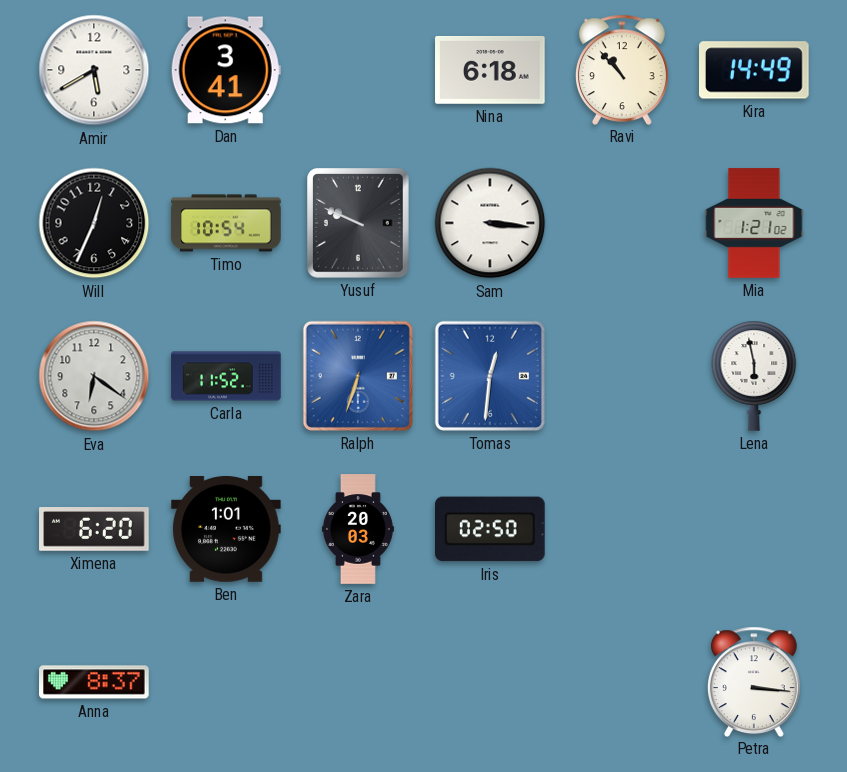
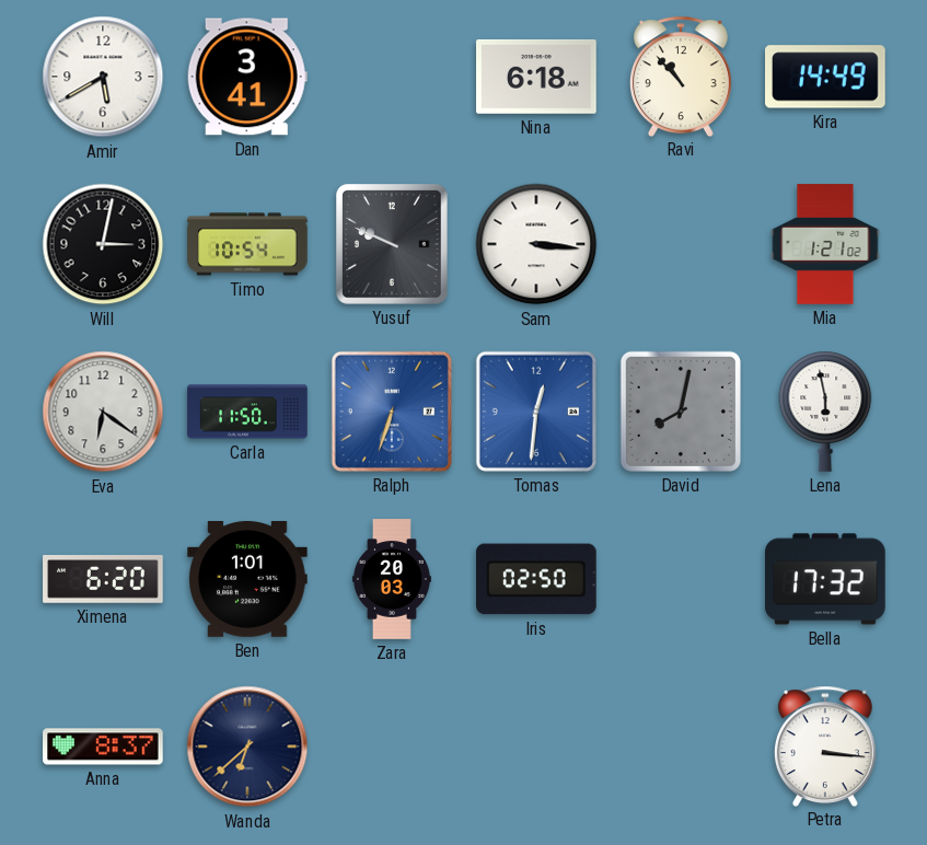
Will: 12:34 -> 3:02 (103, 244)
Carla: 11:52 -> 11:50 (247, 412)
David: none -> 8:02 (681, 412)
Bella: none -> 17:32 (826, 579)
Wanda: none -> 6:38 (247, 746)
